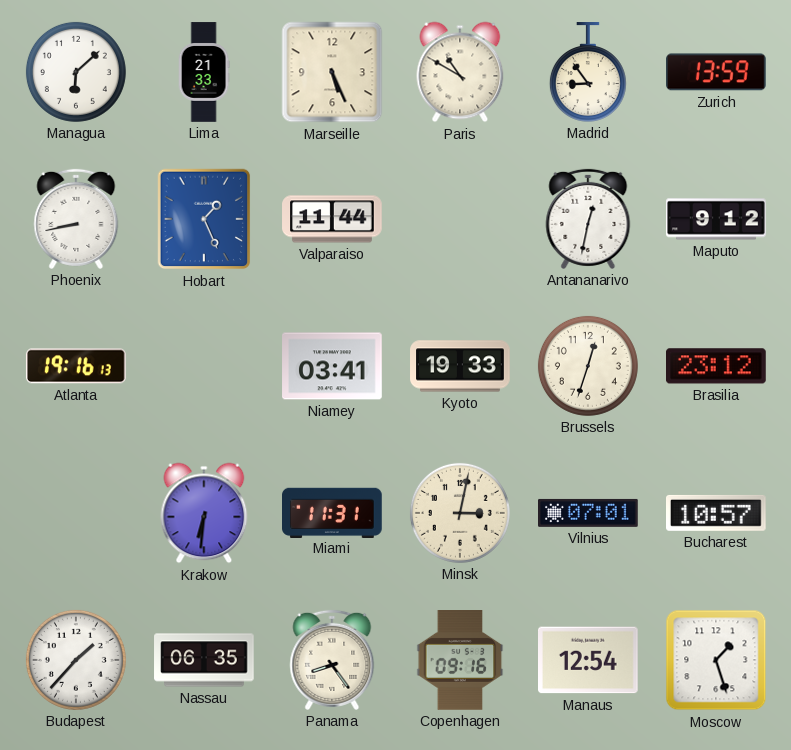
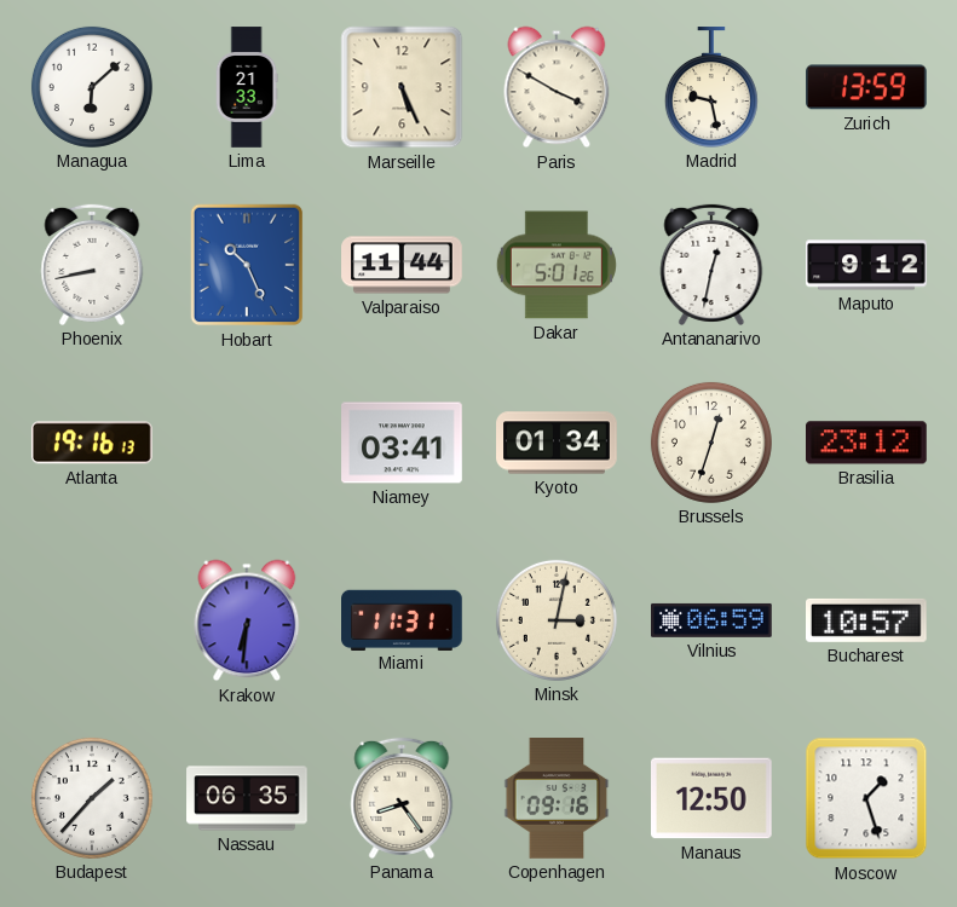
Paris: 10:50 -> 3:50 (557, 87)
Madrid: 8:54 -> 9:28 (711, 87)
Hobart: 1:26 -> 10:26 (247, 265)
Dakar: none -> 5:01 (557, 265)
Kyoto: 19:33 -> 01:34 (557, 443)
Vilnius: 07:01 -> 06:59 (713, 620)
Manaus: 12:54 -> 12:50 (713, 798)
